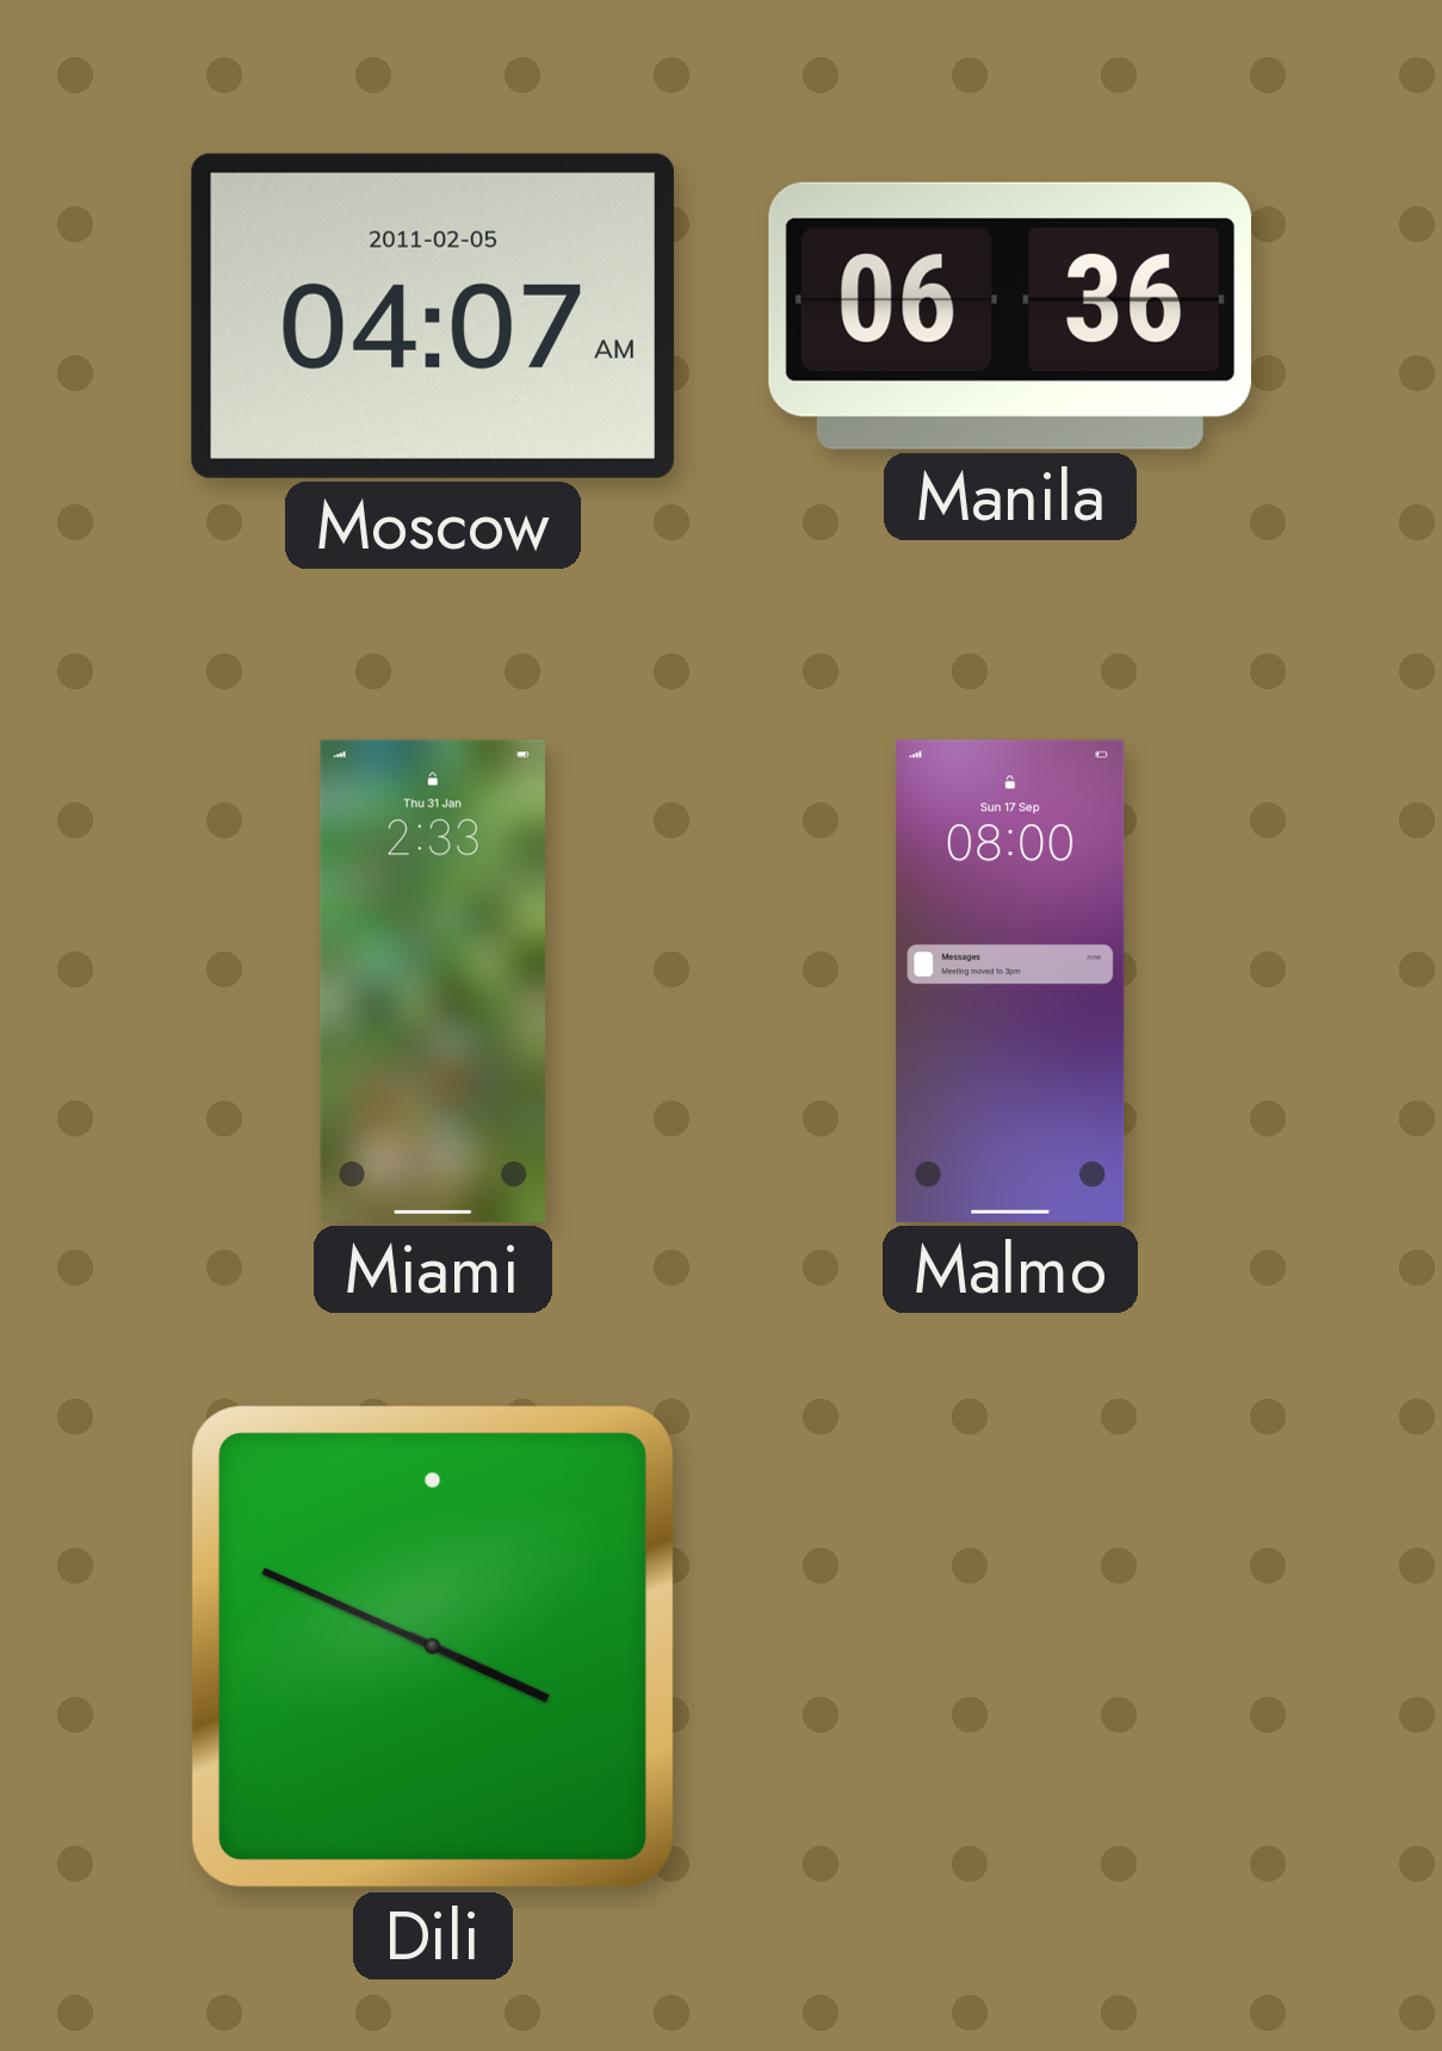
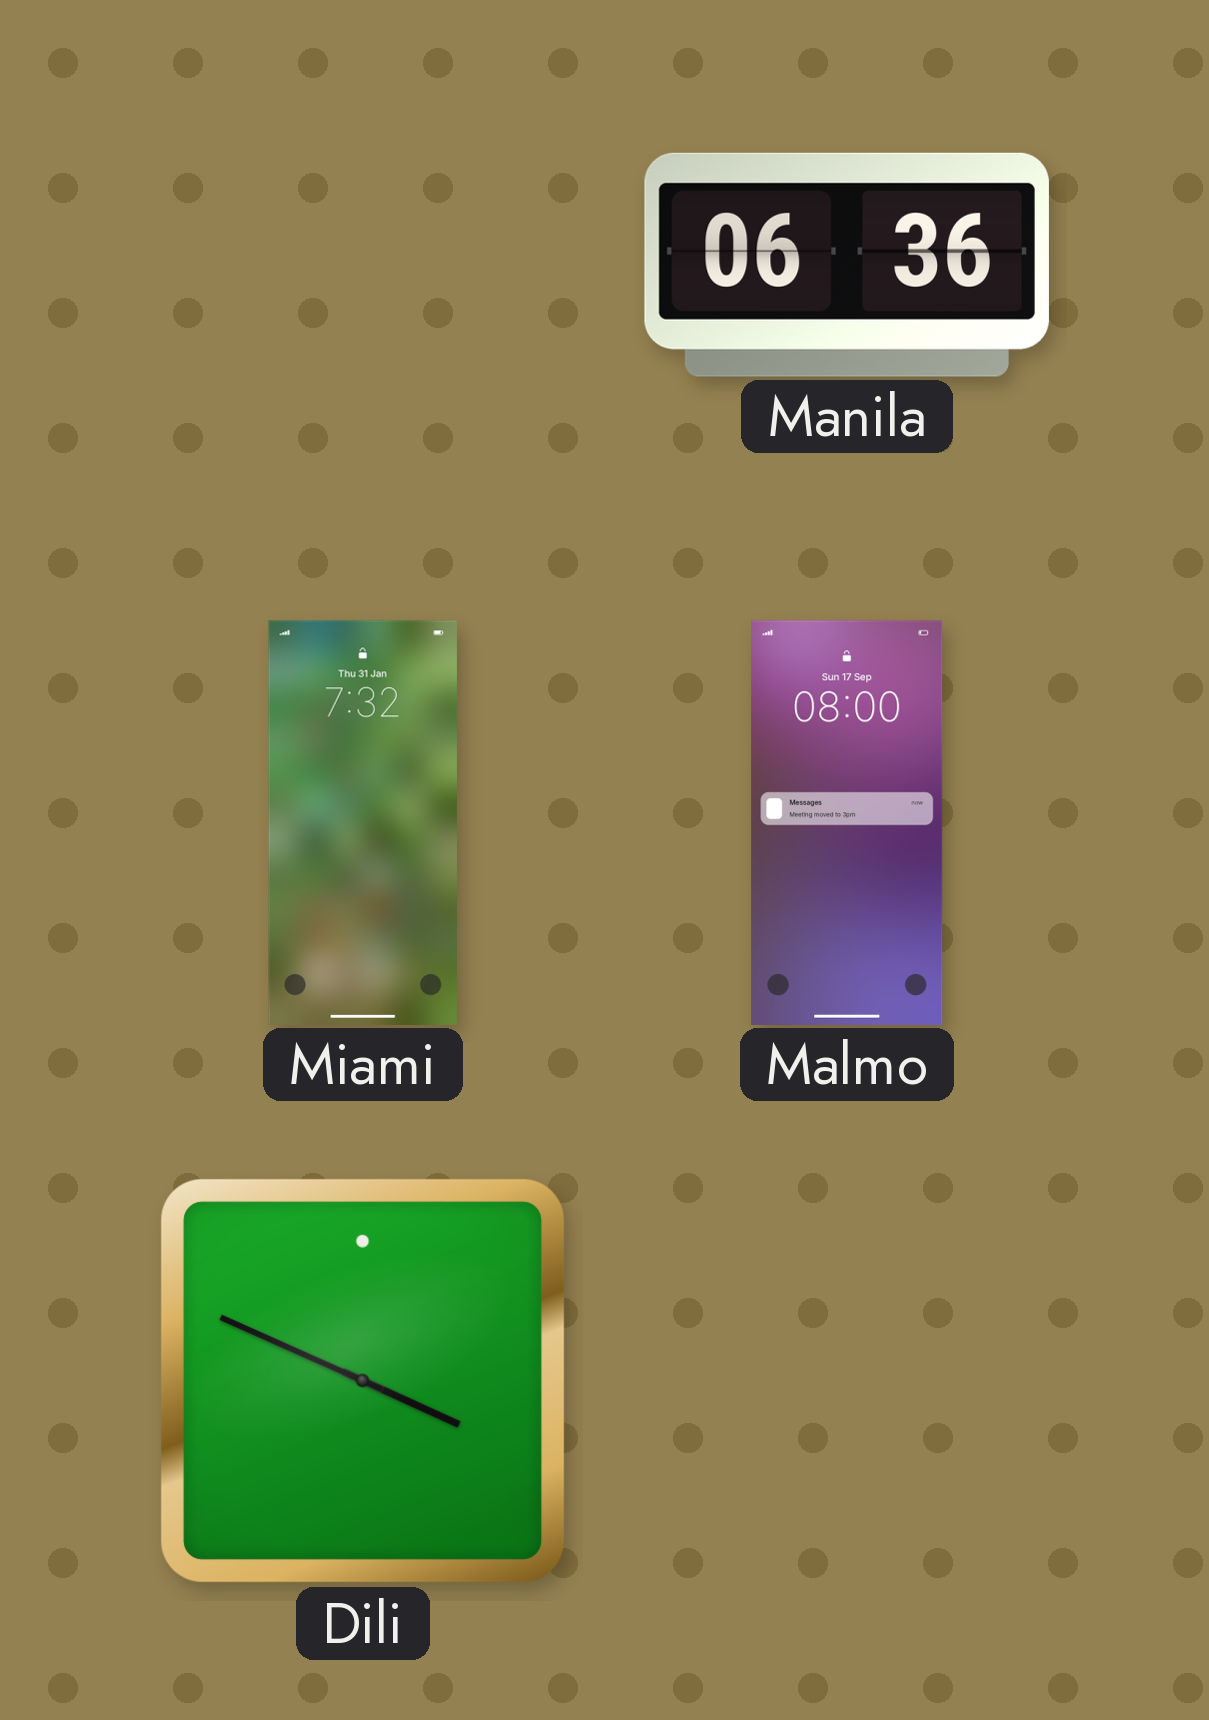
Moscow: 04:07 -> none (433, 316)
Miami: 2:33 -> 7:32 (363, 823)
